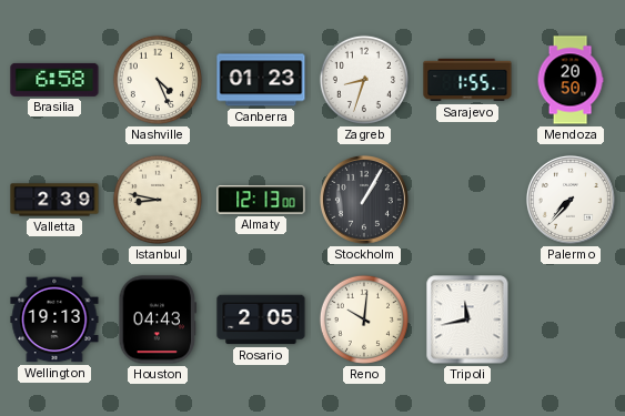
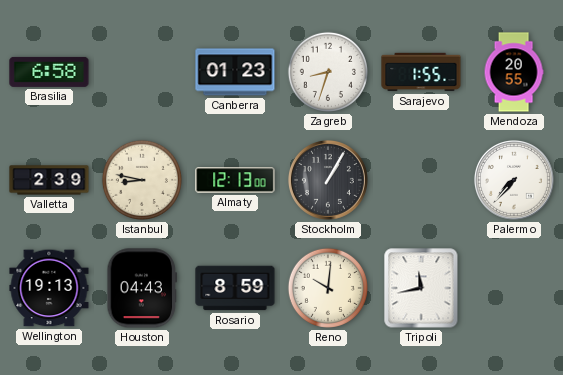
Nashville: 4:26 -> none (158, 80)
Mendoza: 20:50 -> 20:55 (514, 72)
Rosario: 2:05 -> 8:59 (235, 288)
